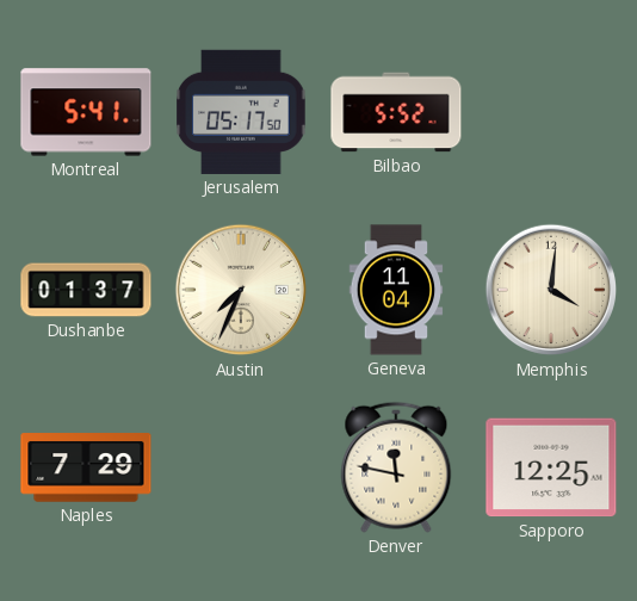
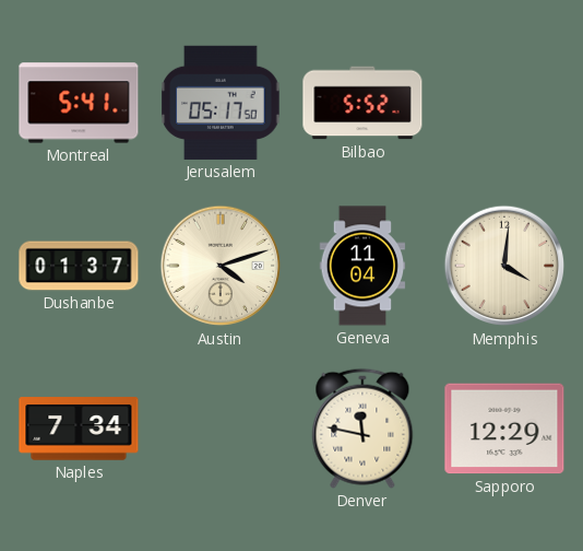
Austin: 7:34 -> 4:12 (221, 266)
Naples: 7:29 -> 7:34 (79, 429)
Sapporo: 12:25 -> 12:29 (504, 429)
